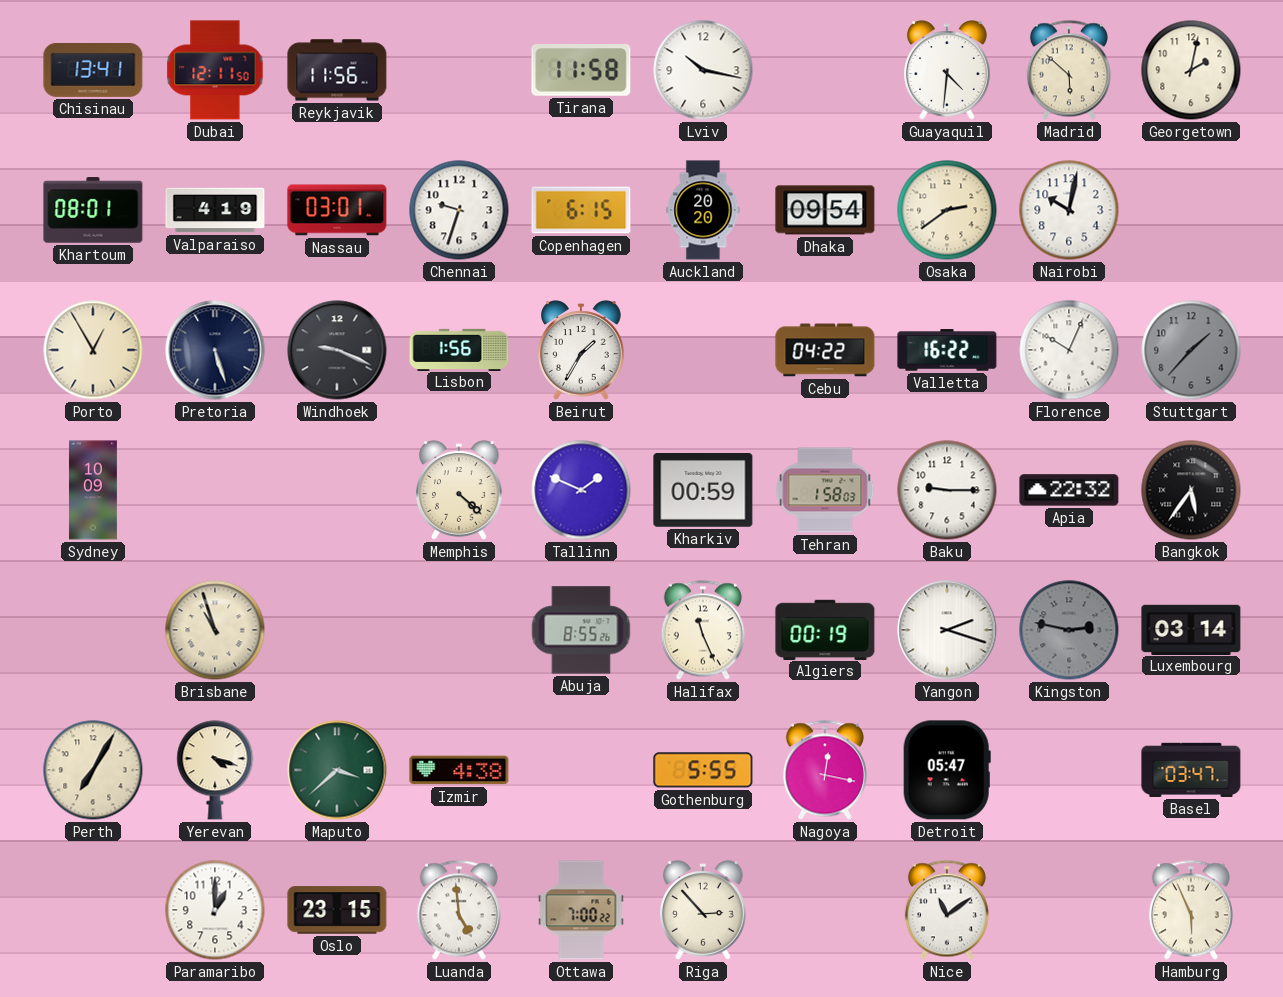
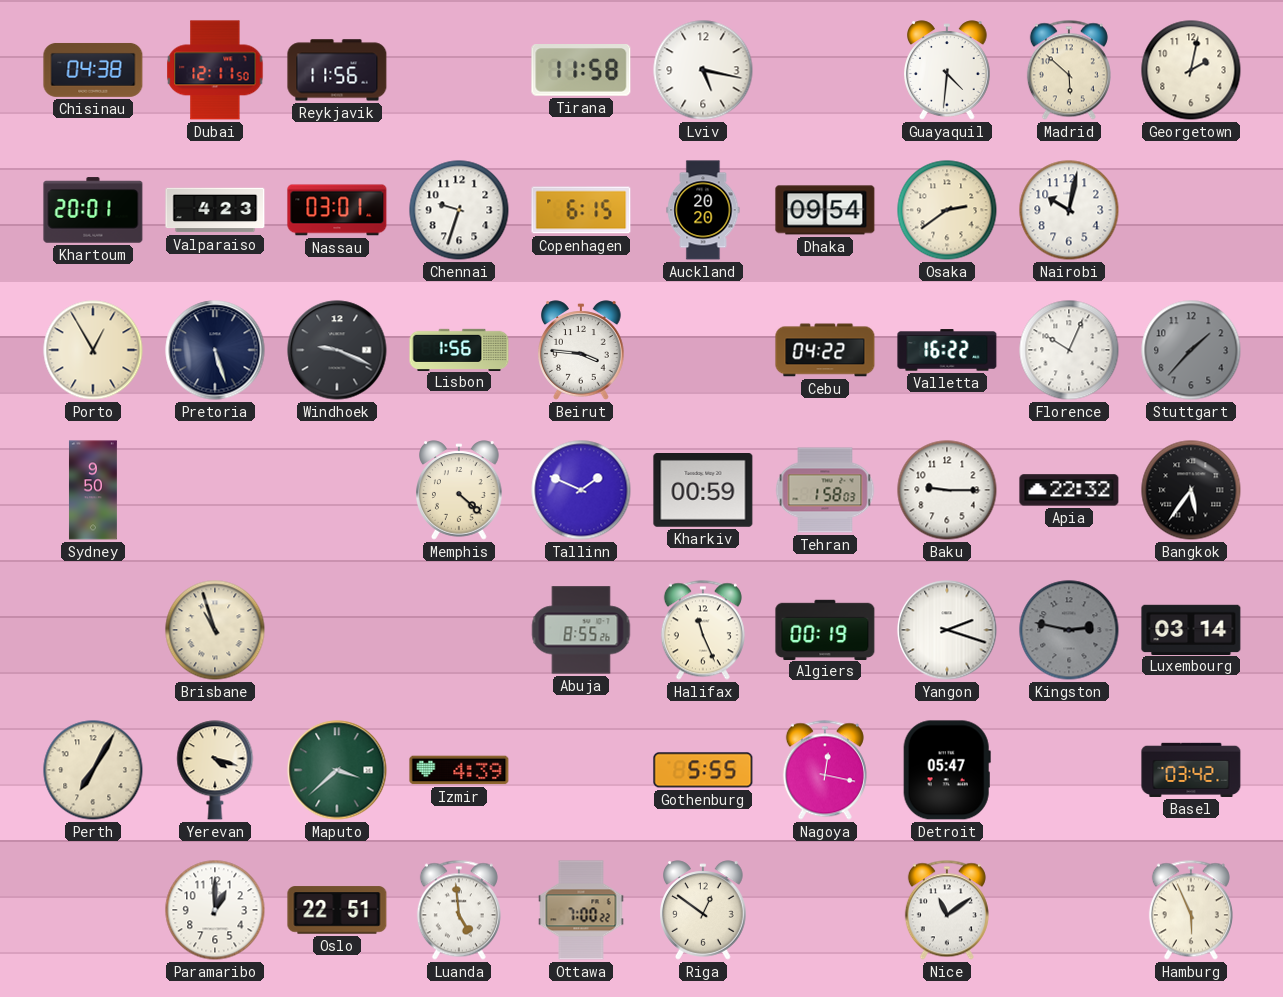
Chisinau: 13:41 -> 04:38 (93, 70)
Lviv: 10:17 -> 5:17 (703, 70)
Khartoum: 08:01 -> 20:01 (93, 210)
Valparaiso: 4:19 -> 4:23 (215, 210)
Beirut: 1:35 -> 3:46 (582, 350)
Sydney: 10:09 -> 9:50 (93, 490)
Izmir: 4:38 -> 4:39 (459, 770)
Basel: 03:47 -> 03:42 (1191, 770)
Oslo: 23:15 -> 22:51 (337, 910)
Riga: 2:53 -> 12:51 (704, 910)
